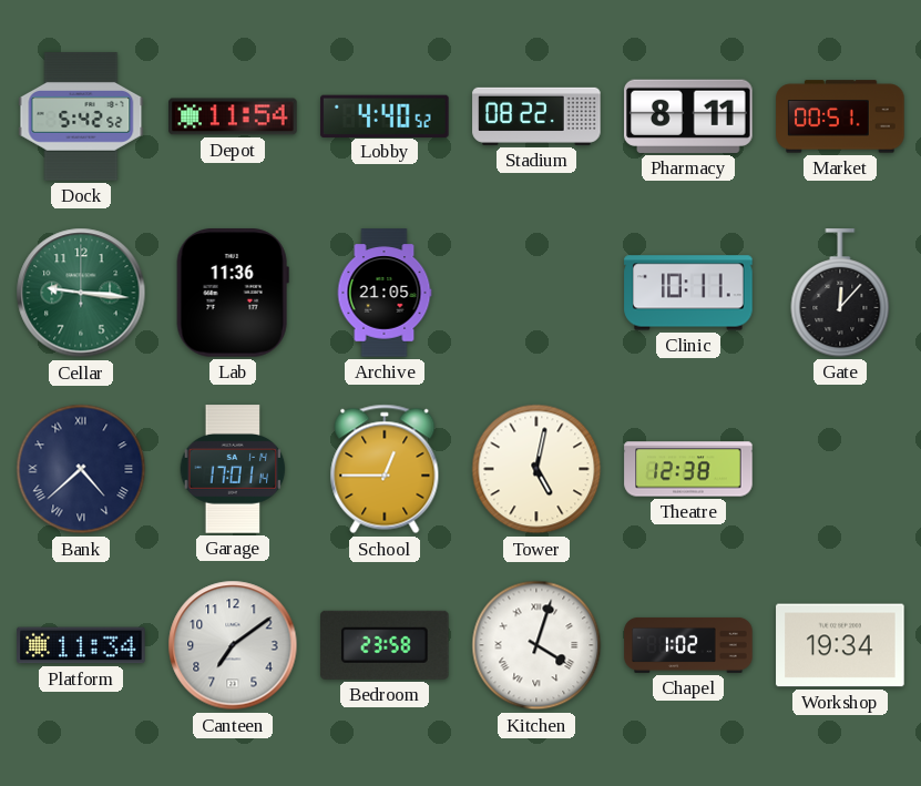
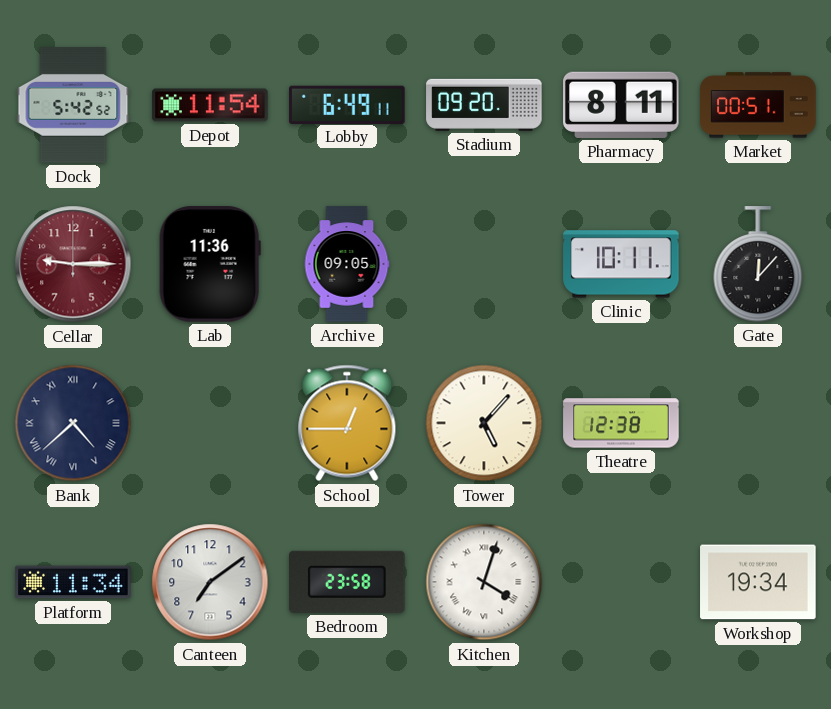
Lobby: 4:40 -> 6:49 (347, 104)
Stadium: 08:22 -> 09:20 (484, 105)
Cellar: 9:16 -> 9:15 (73, 264)
Cellar dial: green -> burgundy (73, 264)
Archive: 21:05 -> 09:05 (347, 264)
Garage: 17:01 -> none (233, 469)
Tower: 5:02 -> 5:07 (484, 423)
Chapel: 1:02 -> none (688, 645)
